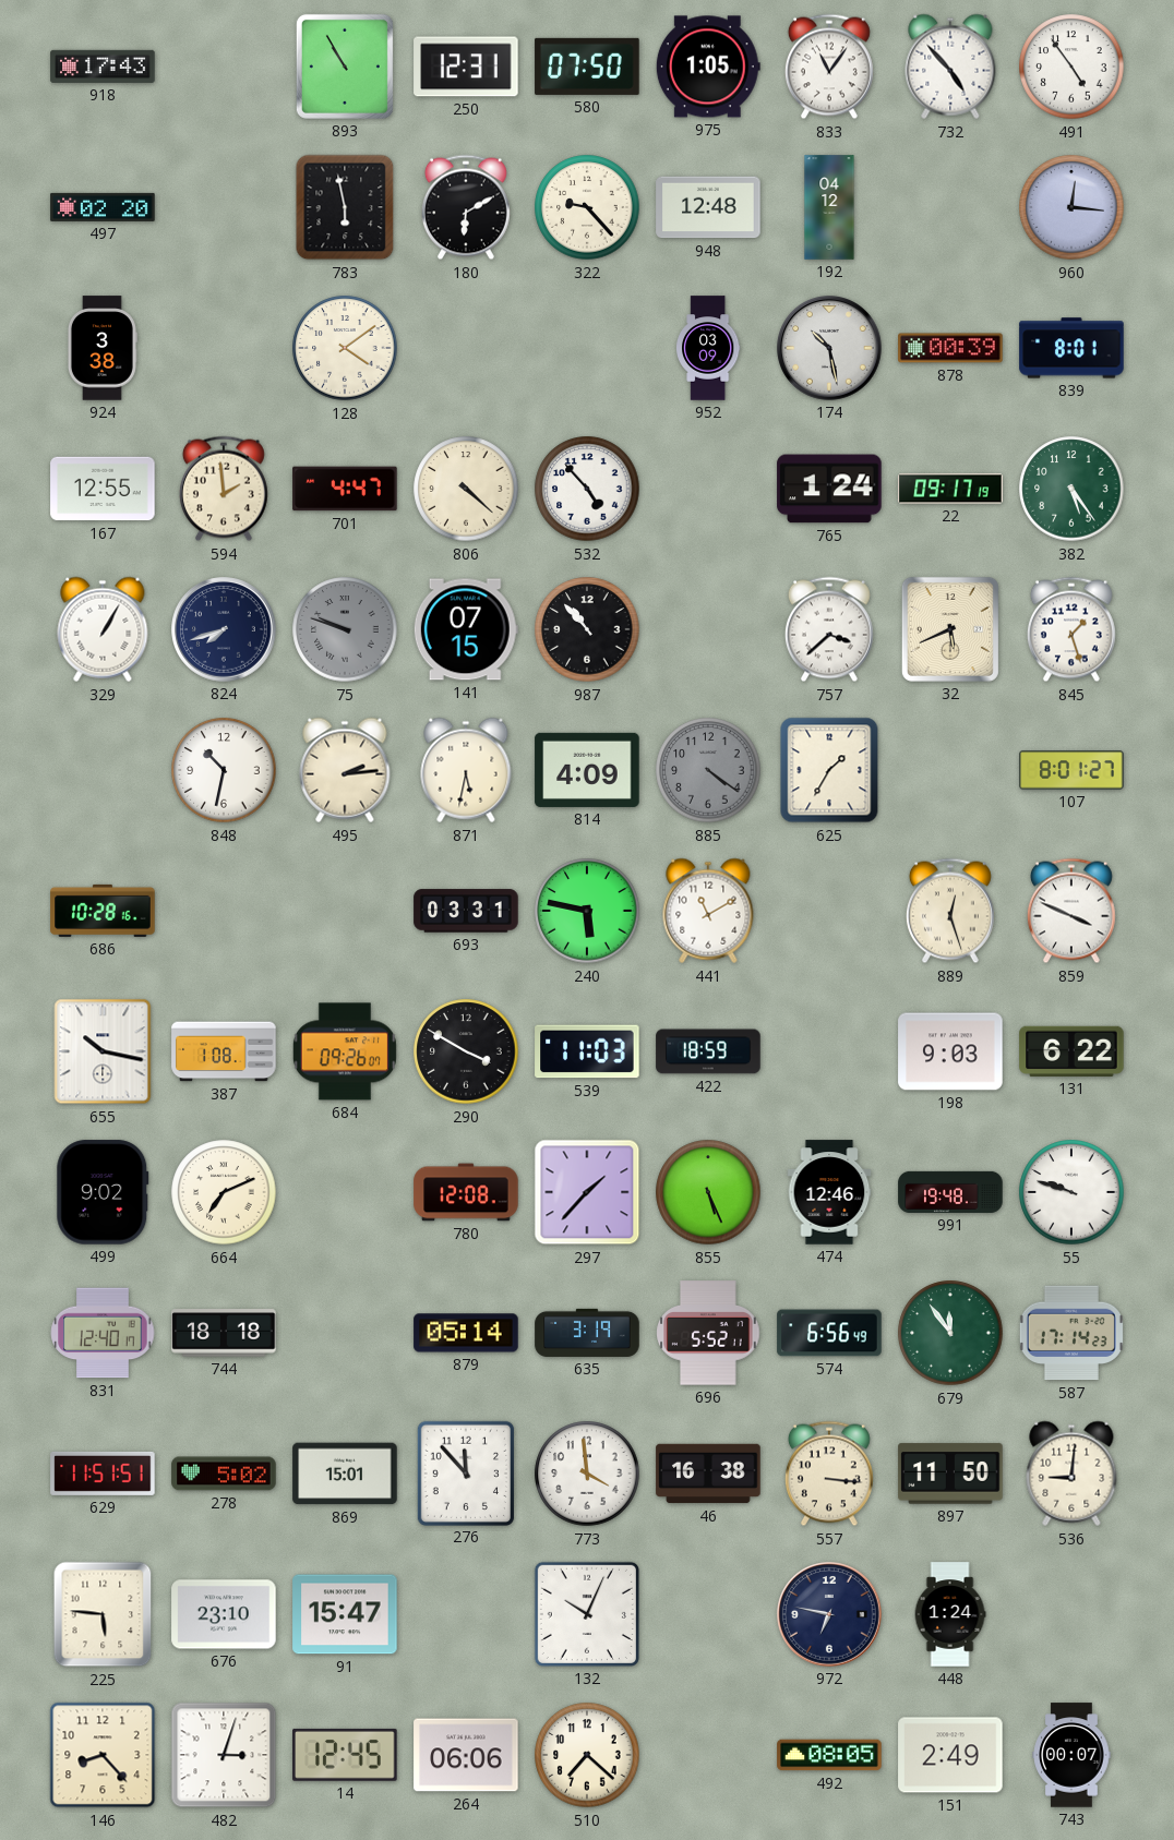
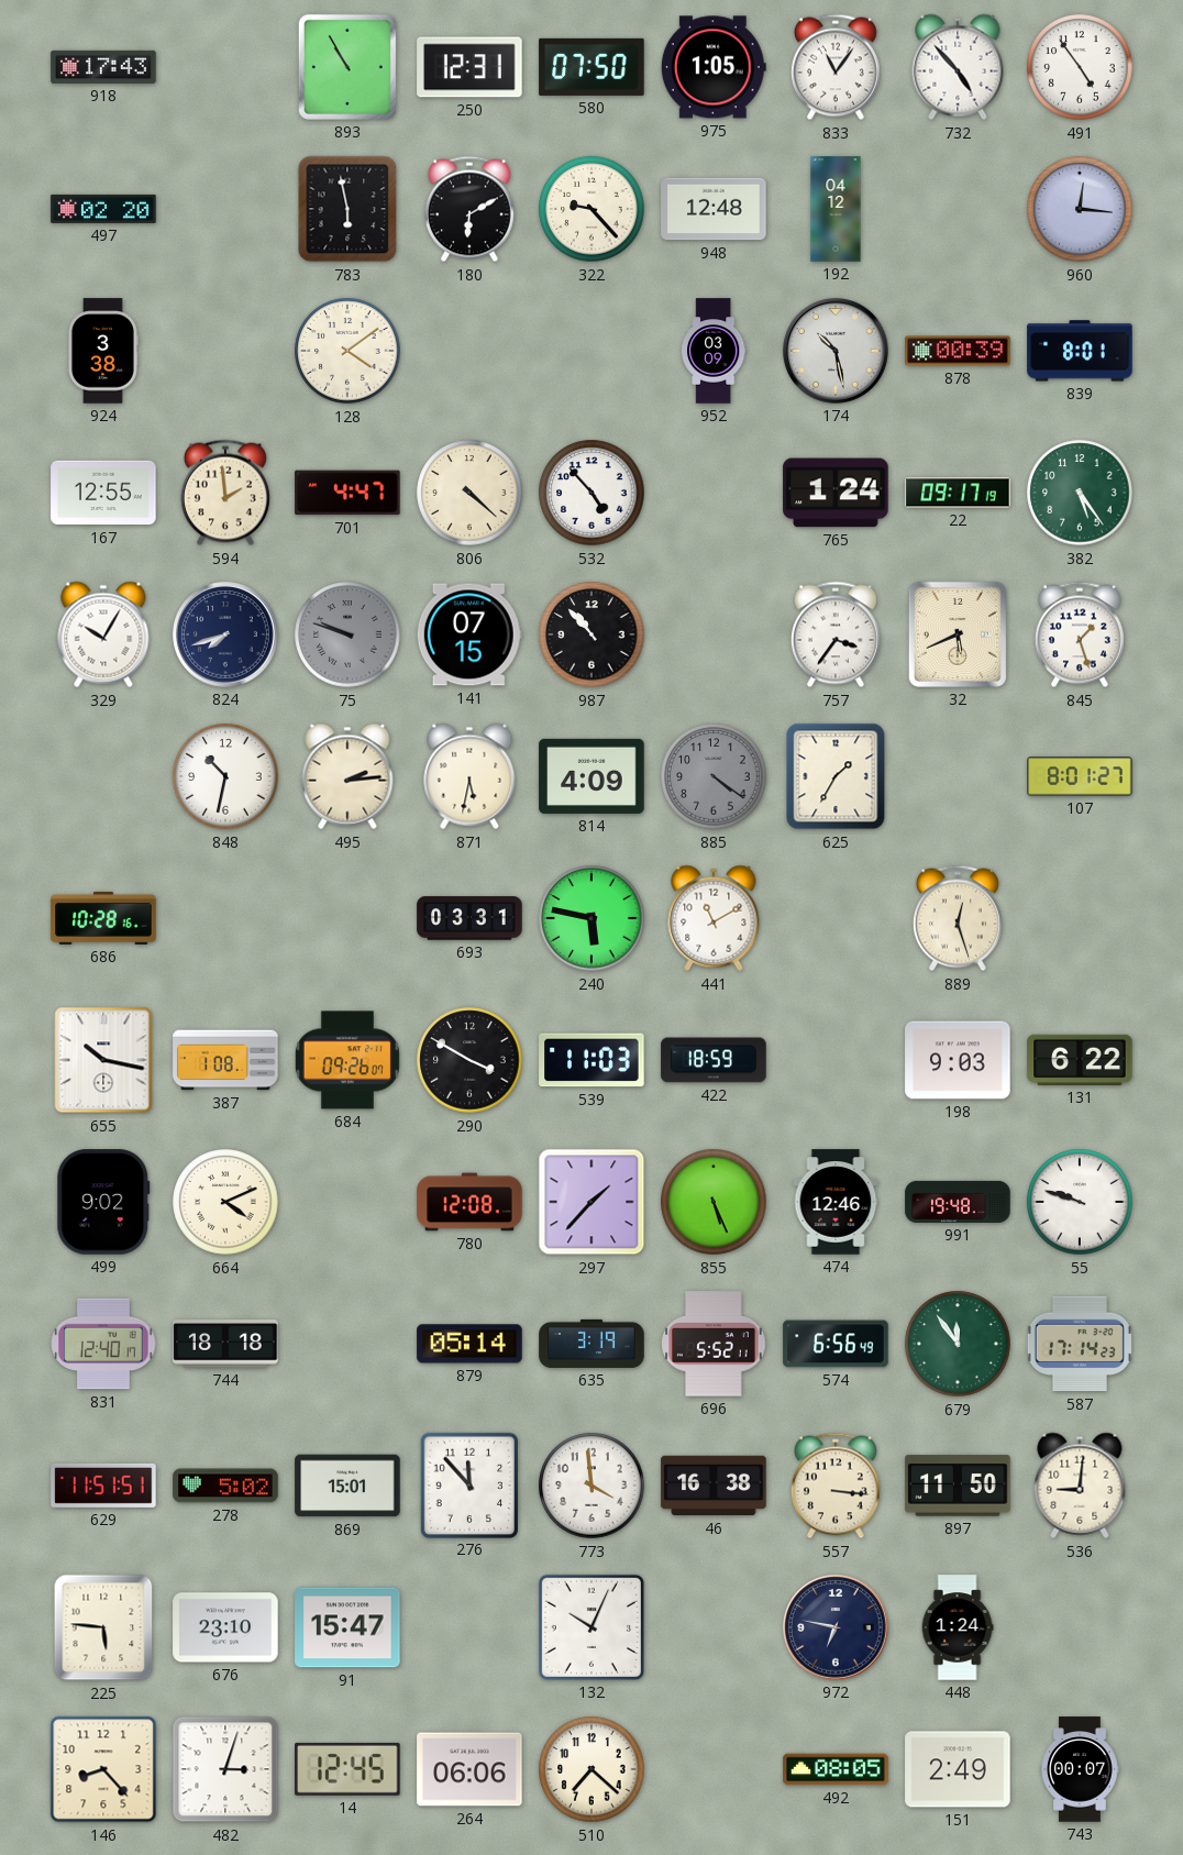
329: 1:05 -> 10:05 (103, 634)
757: 3:38 -> 3:36 (836, 634)
859: 3:49 -> none (1071, 911)
664: 7:11 -> 4:11 (225, 1202)
